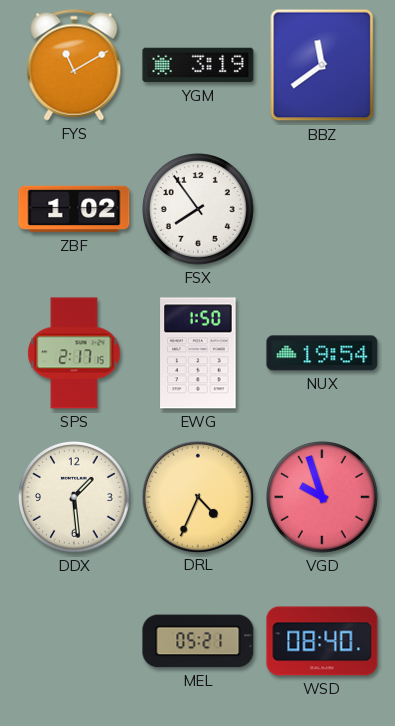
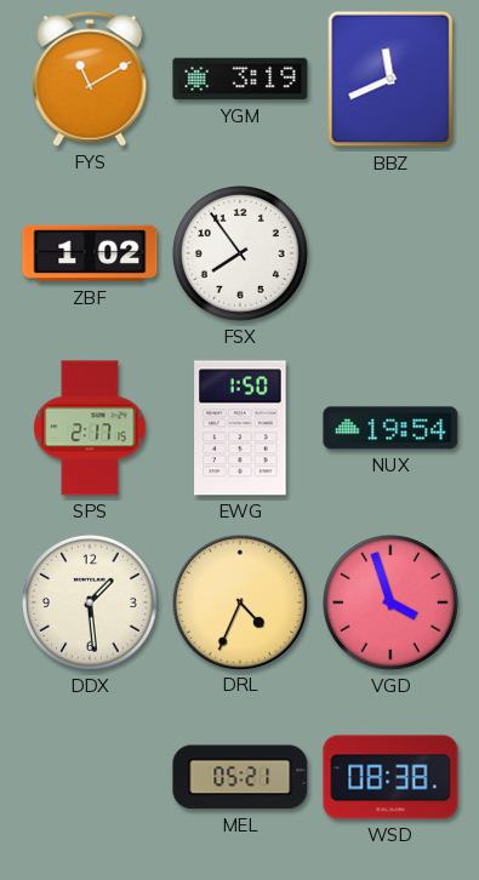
BBZ: 11:39 -> 11:41 (390, 79)
VGD: 9:57 -> 3:57 (392, 604)
WSD: 08:40 -> 08:38 (390, 777)
